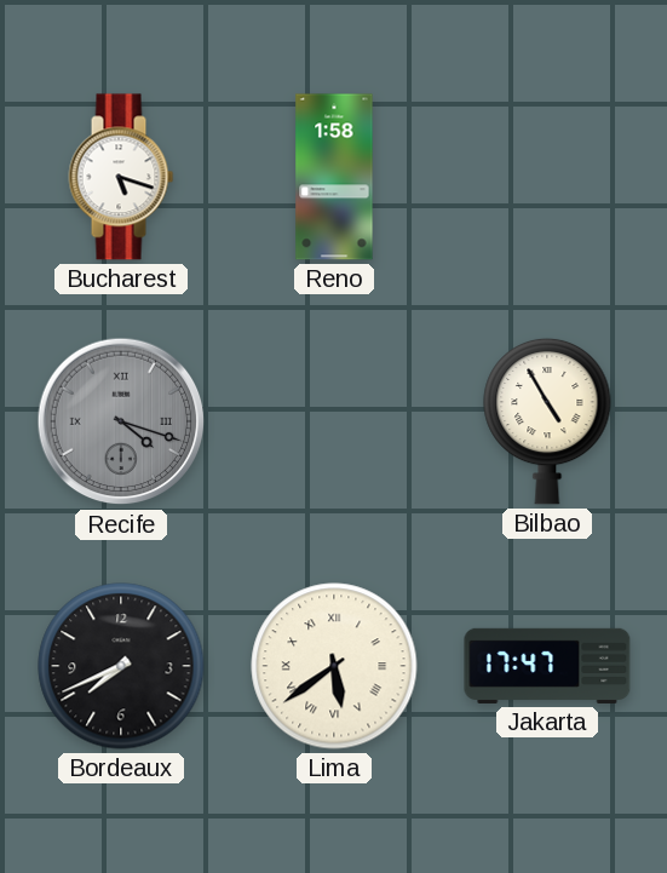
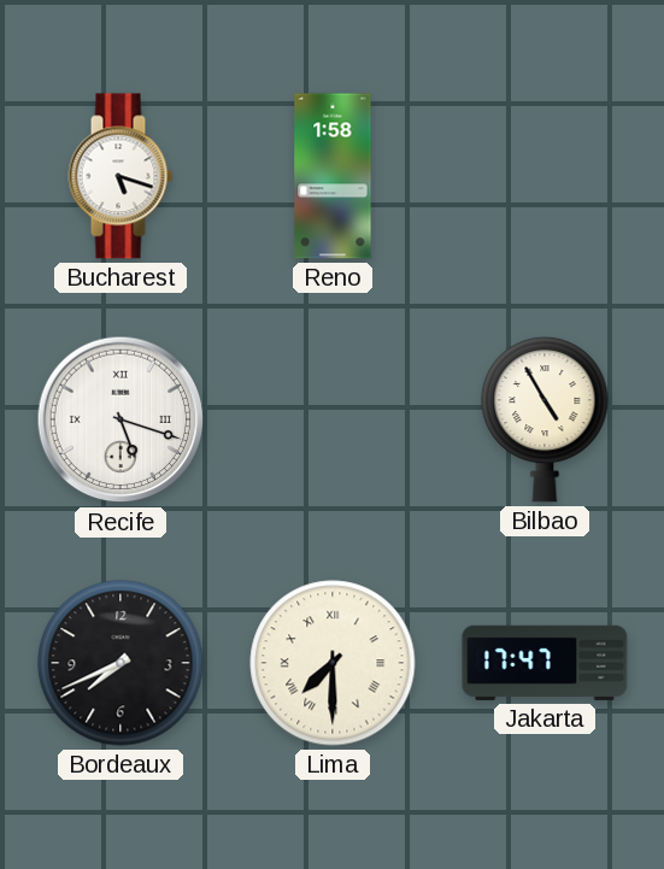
Recife: 4:18 -> 5:18 (121, 419)
Recife dial: grey -> white (121, 419)
Lima: 5:39 -> 7:30 (333, 663)
